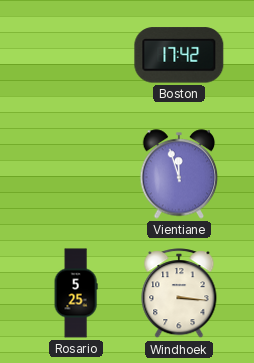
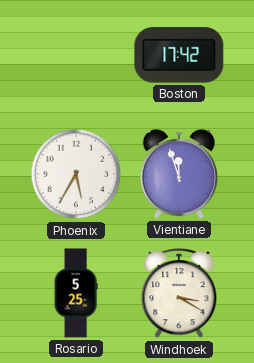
Phoenix: none -> 5:35 (76, 174)
Windhoek: 3:16 -> 3:20 (179, 294)
